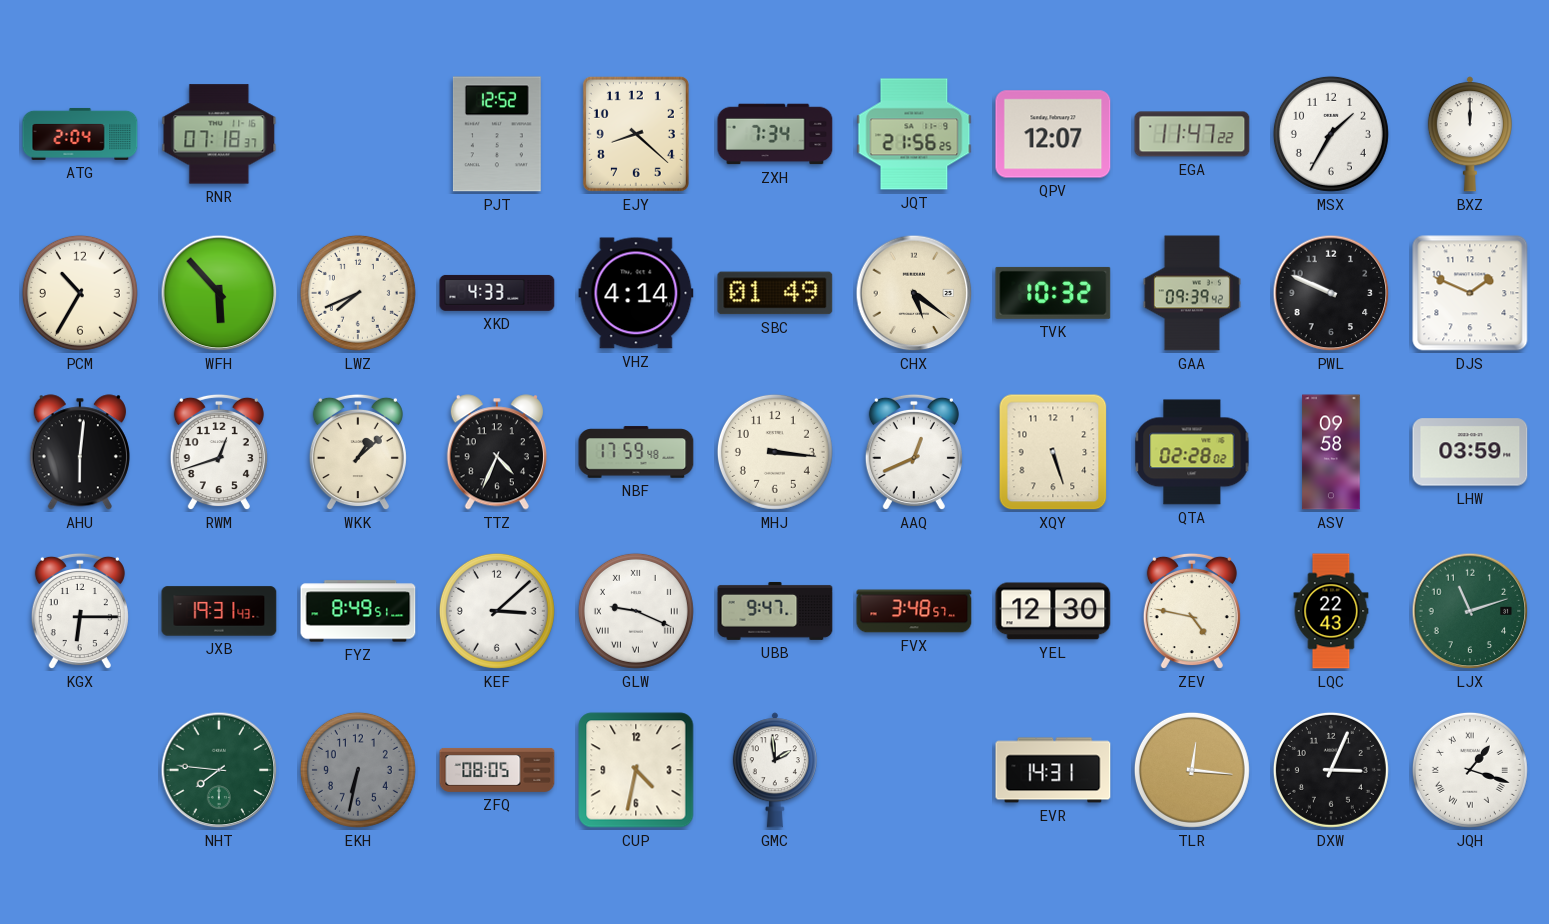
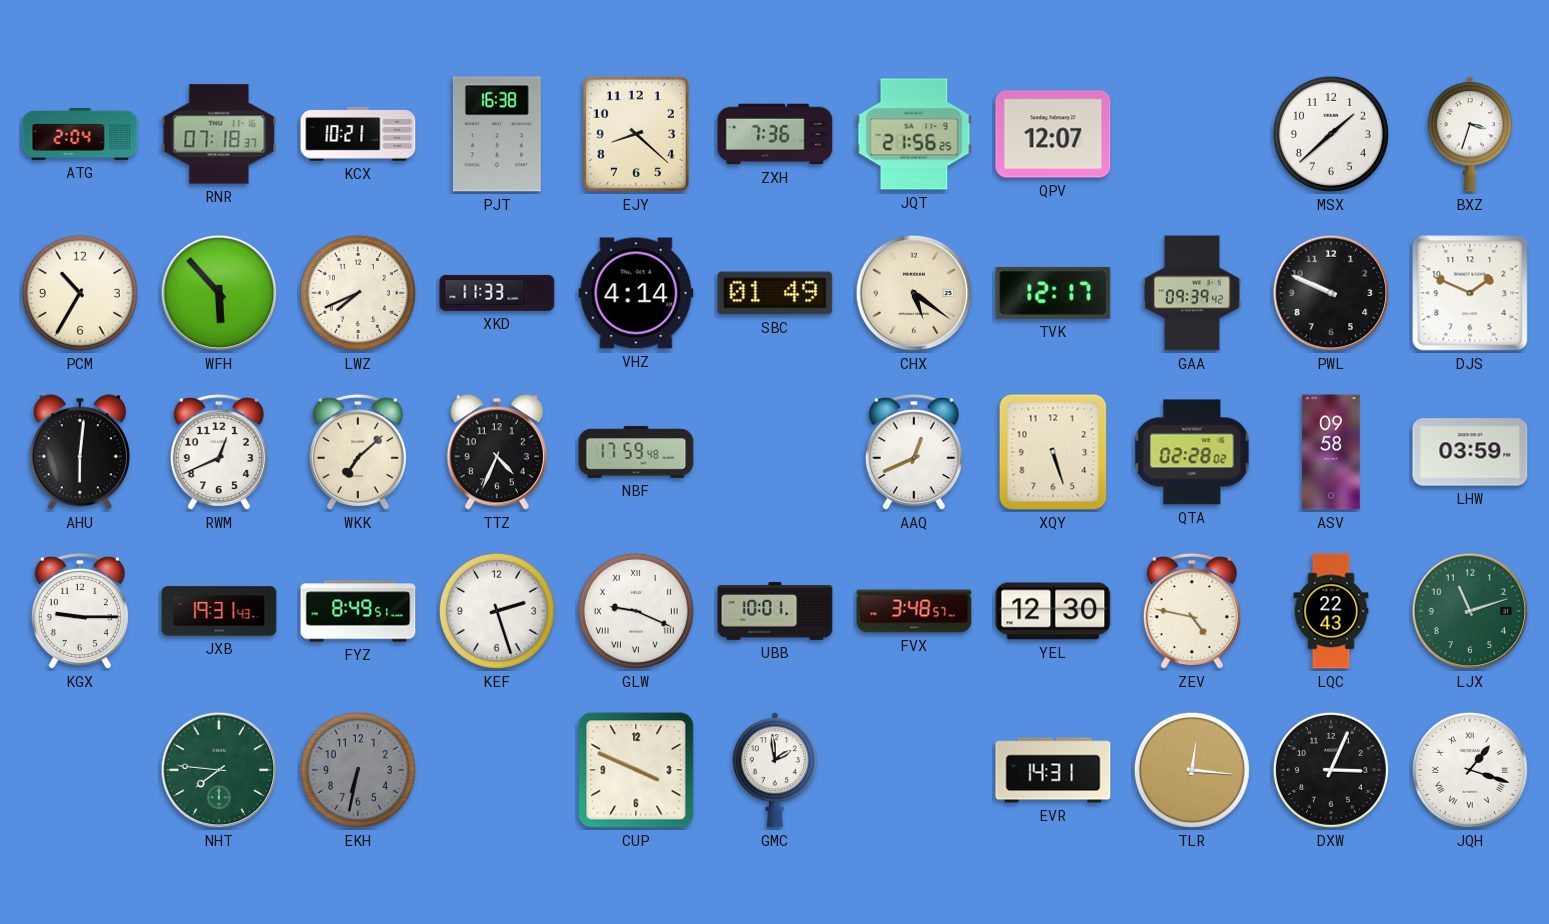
KCX: none -> 10:21 (358, 134)
PJT: 12:52 -> 16:38 (497, 134)
ZXH: 7:34 -> 7:36 (775, 134)
EGA: 11:47 -> none (1192, 134)
MSX: 1:35 -> 1:38 (1331, 134)
BXZ: 12:00 -> 3:33 (1470, 134)
XKD: 4:33 -> 11:33 (497, 293)
TVK: 10:32 -> 12:17 (1053, 293)
RWM: 12:42 -> 12:41 (219, 452)
WKK: 1:08 -> 7:08 (358, 452)
MHJ: 3:16 -> none (775, 452)
KGX: 6:15 -> 9:15 (80, 611)
KEF: 3:08 -> 2:27 (497, 611)
UBB: 9:47 -> 10:01 (775, 611)
ZFQ: 08:05 -> none (497, 770)
CUP: 4:32 -> 3:49 (636, 770)
